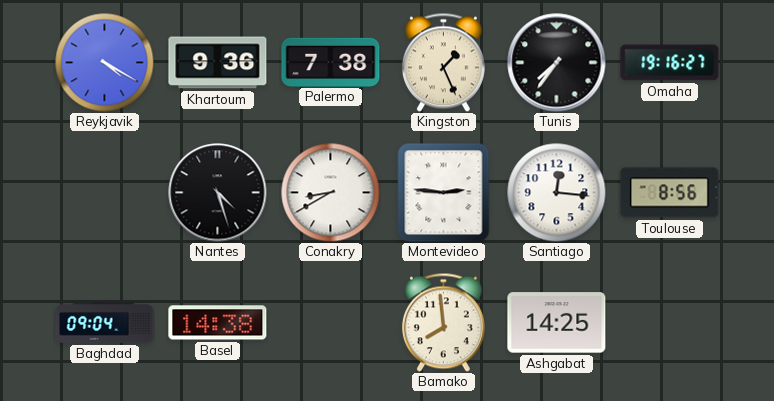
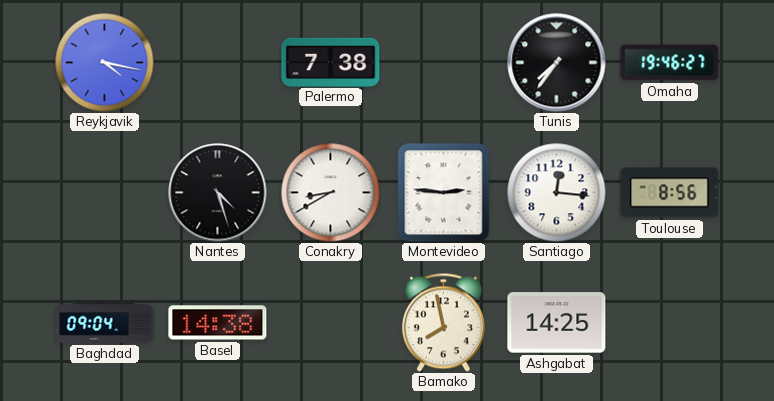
Reykjavik: 4:20 -> 4:17 (105, 63)
Khartoum: 9:36 -> none (218, 63)
Kingston: 1:26 -> none (443, 62)
Omaha: 19:16 -> 19:46 (670, 63)
Bamako: 7:59 -> 7:58 (443, 322)
